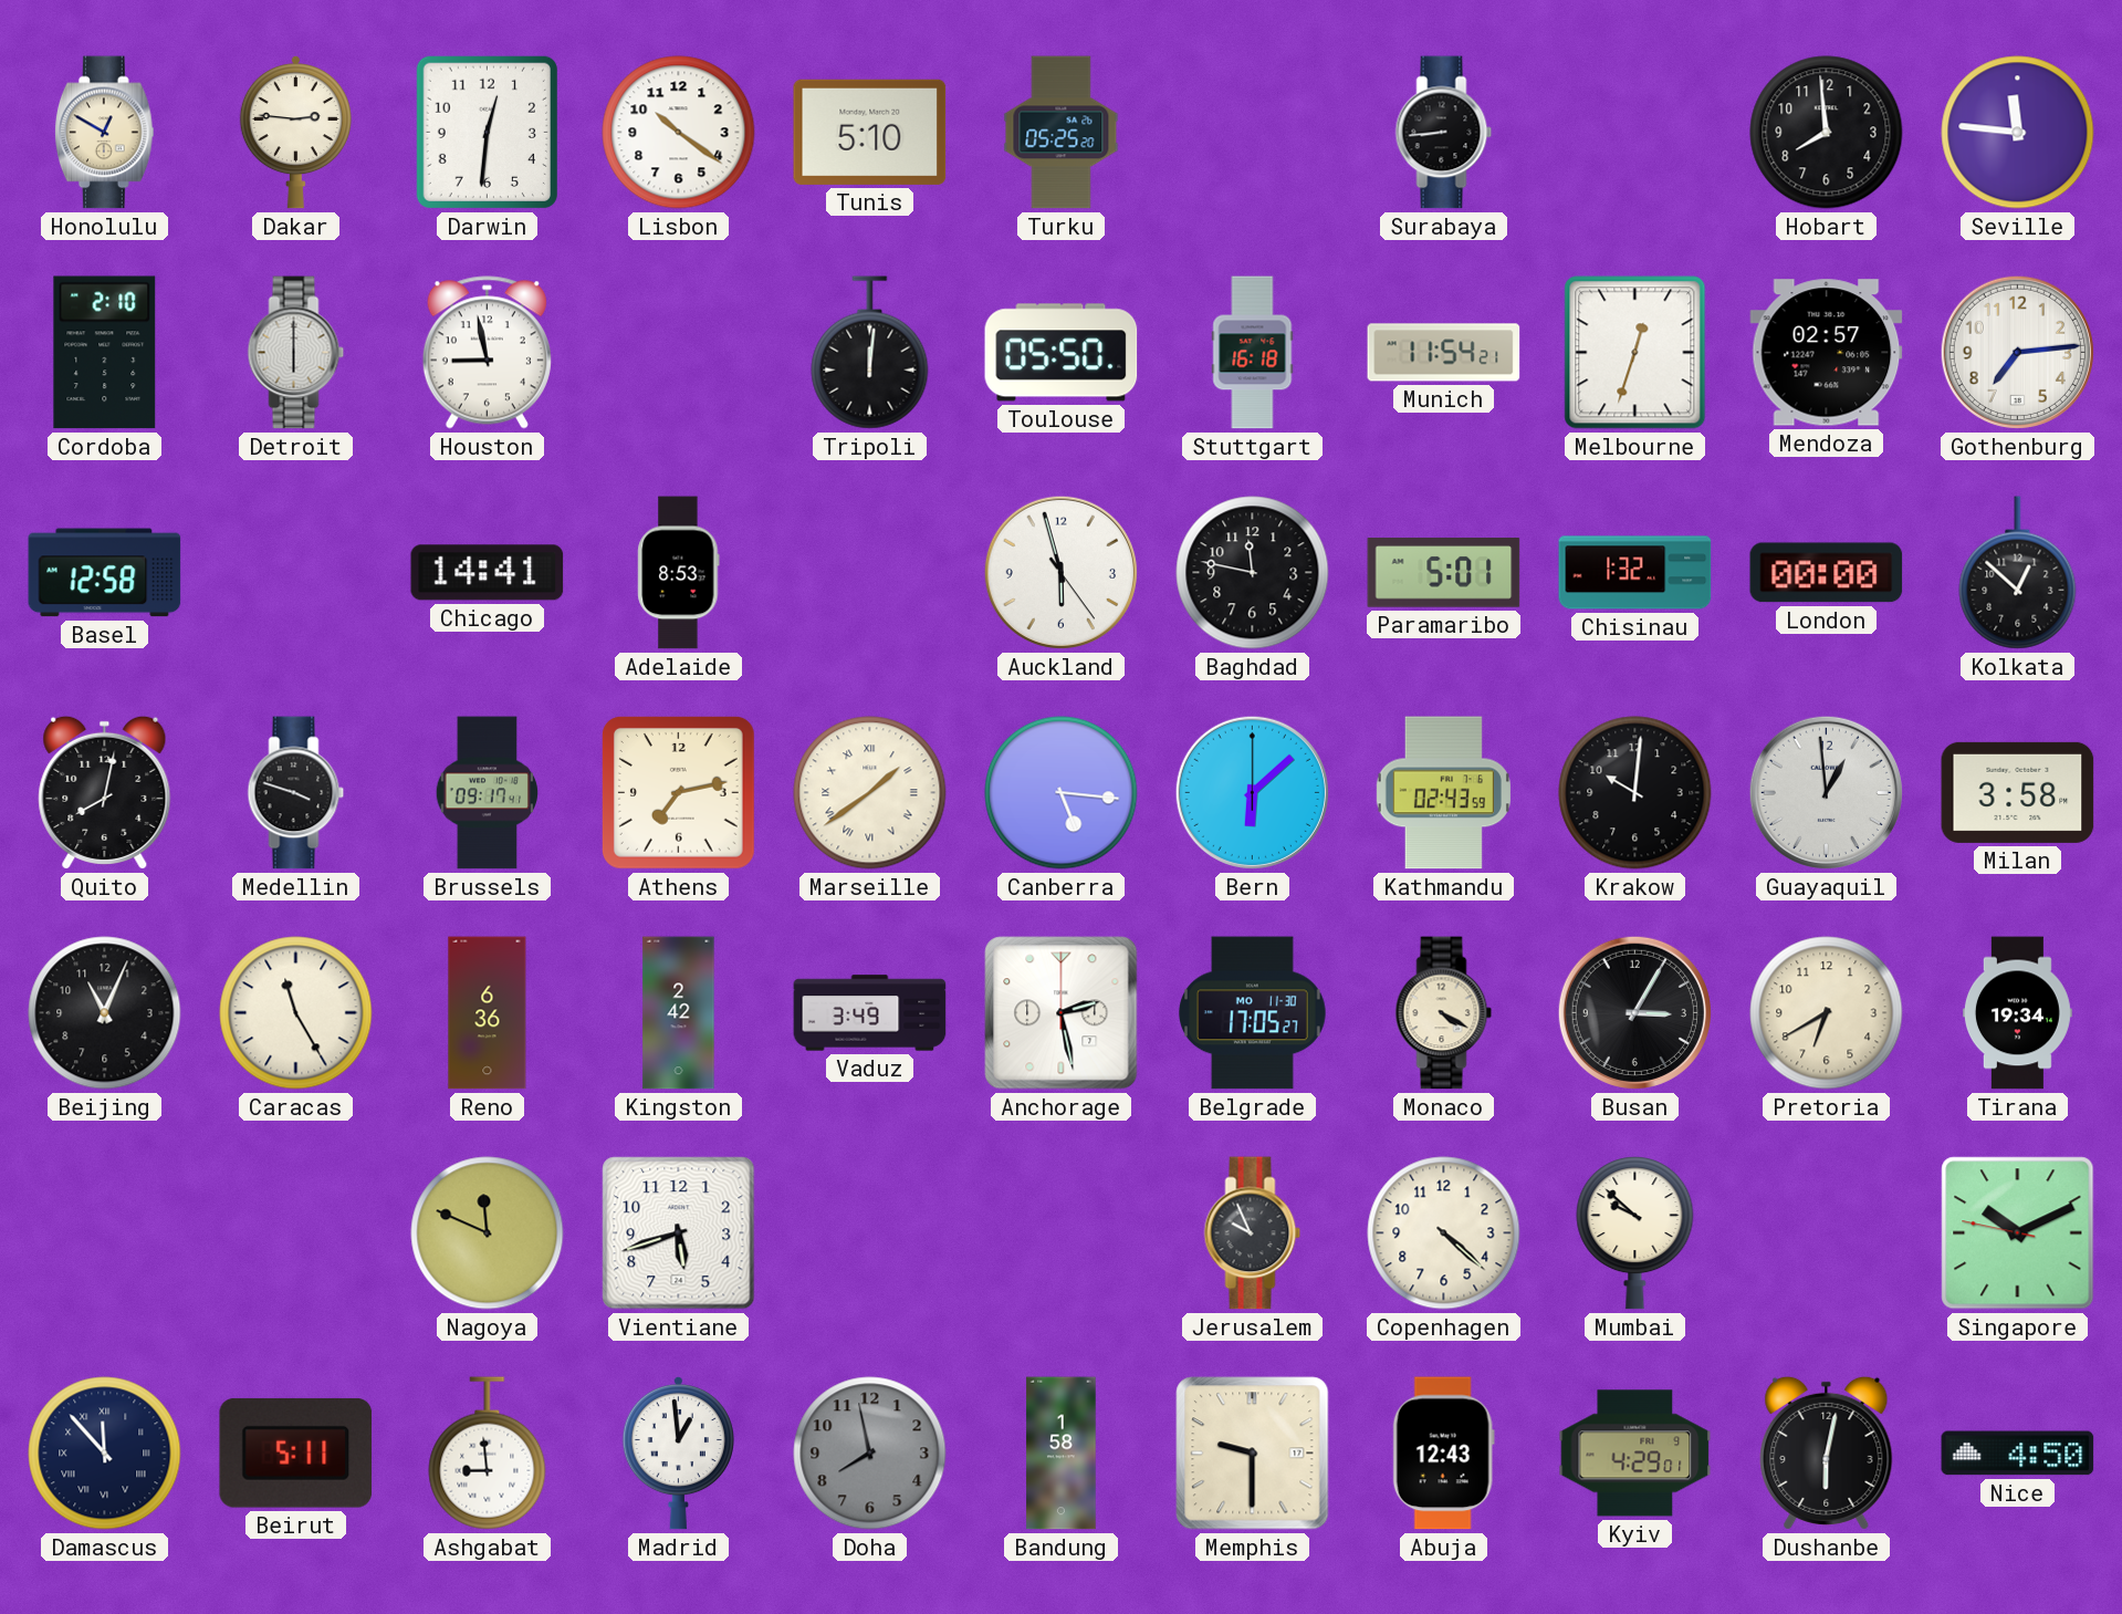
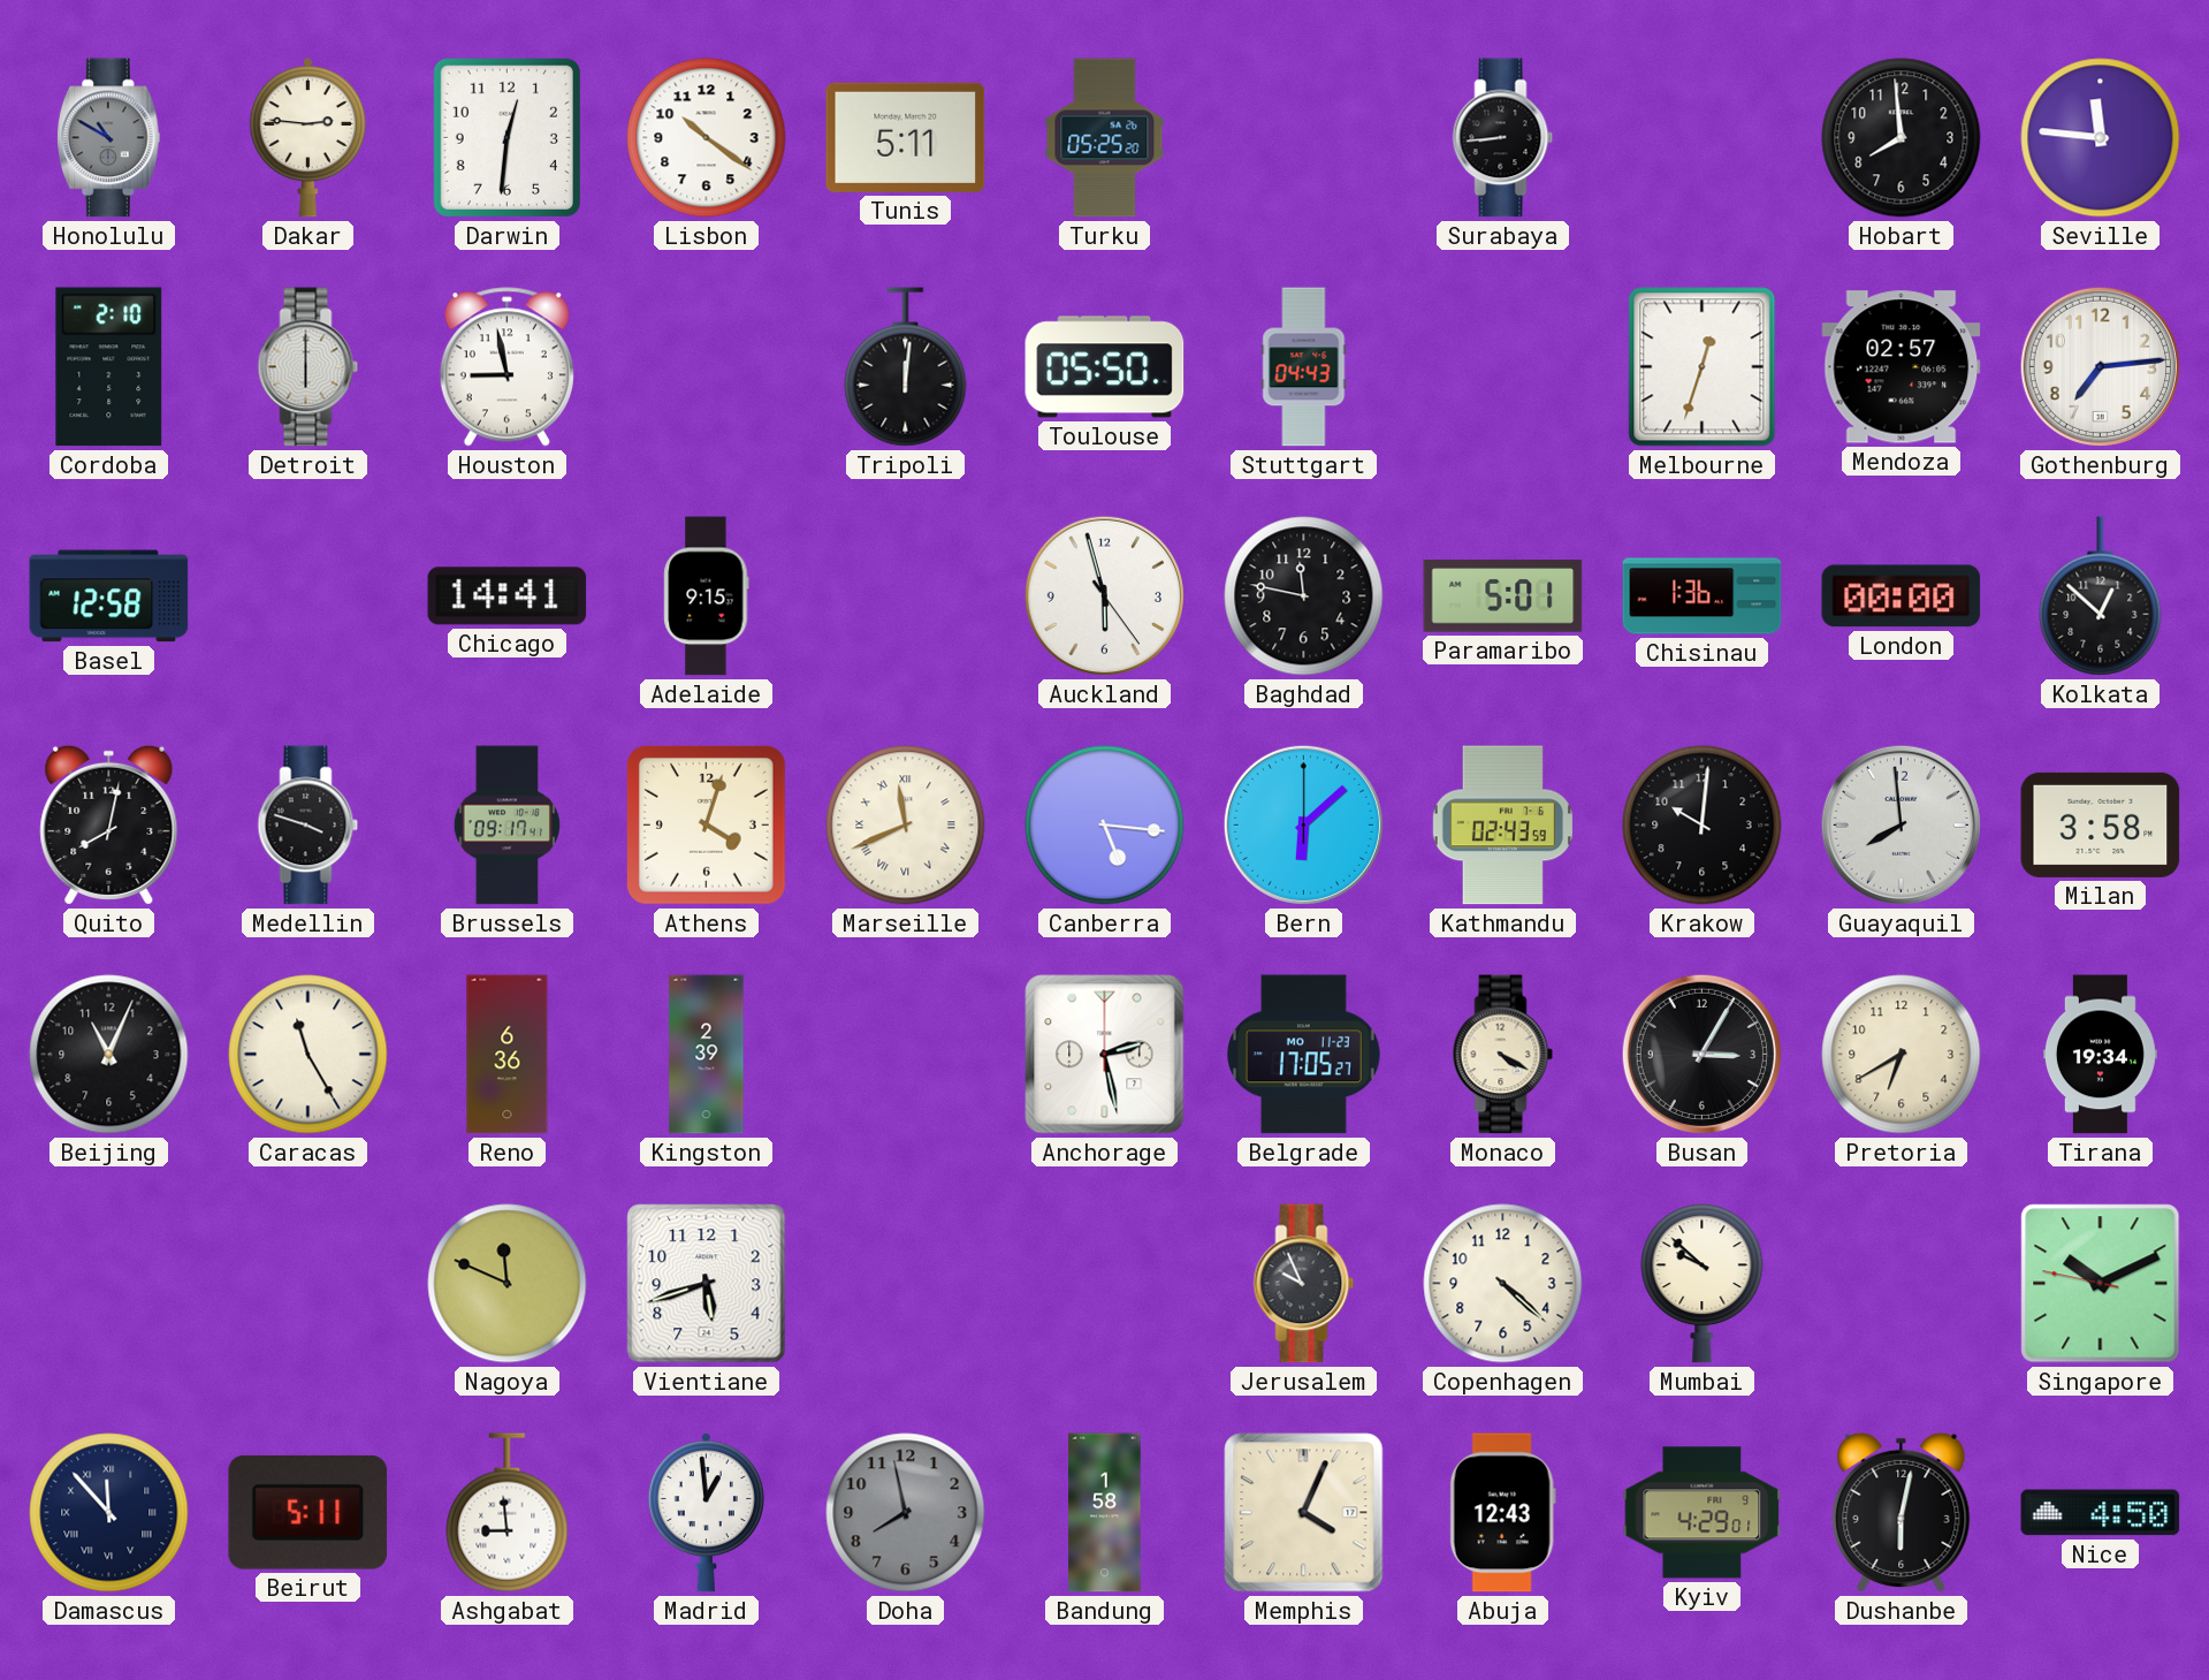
Honolulu: 12:50 -> 10:50 (108, 138)
Honolulu dial: cream -> grey (108, 138)
Tunis: 5:10 -> 5:11 (906, 137)
Stuttgart: 16:18 -> 04:43 (1304, 367)
Munich: 11:54 -> none (1444, 353)
Adelaide: 8:53 -> 9:15 (707, 596)
Chisinau: 1:32 -> 1:36 (1703, 596)
Athens: 7:13 -> 4:03 (706, 824)
Marseille: 1:39 -> 11:41 (906, 826)
Guayaquil: 12:59 -> 7:59 (1900, 824)
Kingston: 2:42 -> 2:39 (707, 1055)
Vaduz: 3:49 -> none (870, 1013)
Belgrade date: MO 11-30 -> MO 11-23 (1304, 1055)
Memphis: 9:30 -> 4:04 (1304, 1513)
